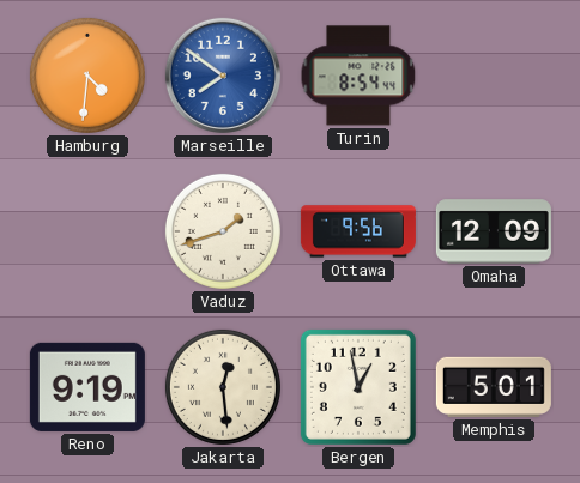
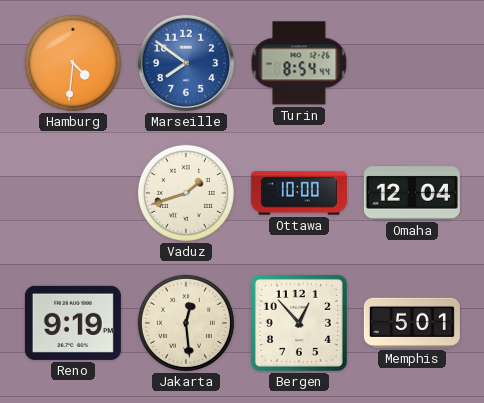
Ottawa: 9:56 -> 10:00 (299, 193)
Omaha: 12:09 -> 12:04 (412, 193)
Bergen: 12:58 -> 12:53 (299, 323)
